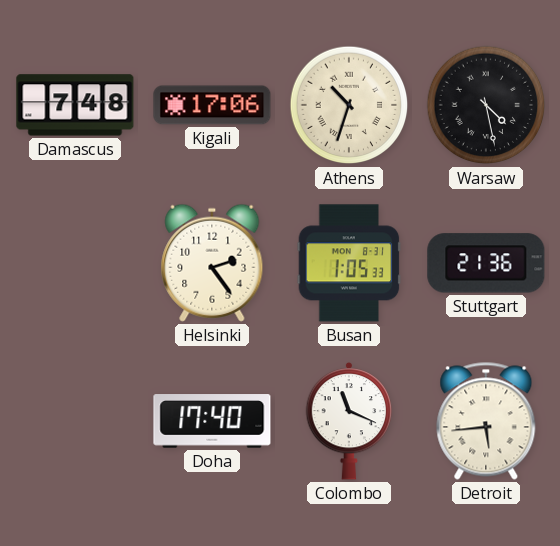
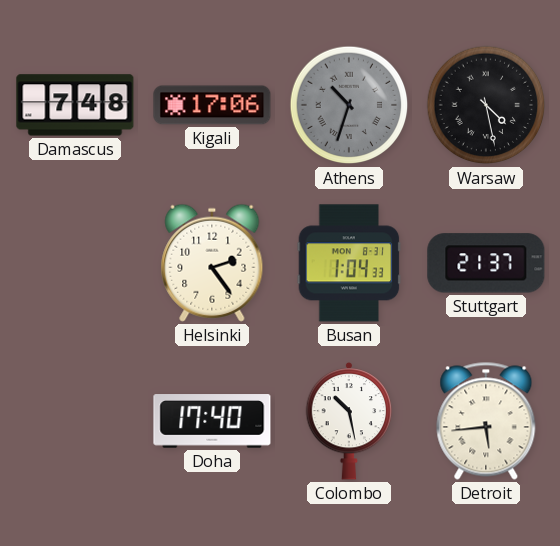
Athens dial: cream -> grey (349, 105)
Busan: 1:05 -> 1:04 (349, 263)
Stuttgart: 21:36 -> 21:37 (486, 263)
Colombo: 11:19 -> 10:28 (349, 421)
